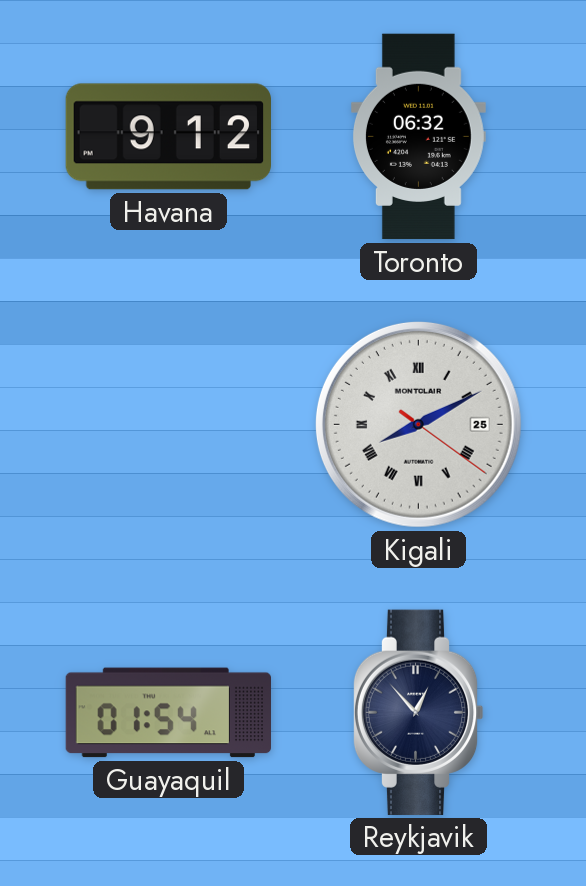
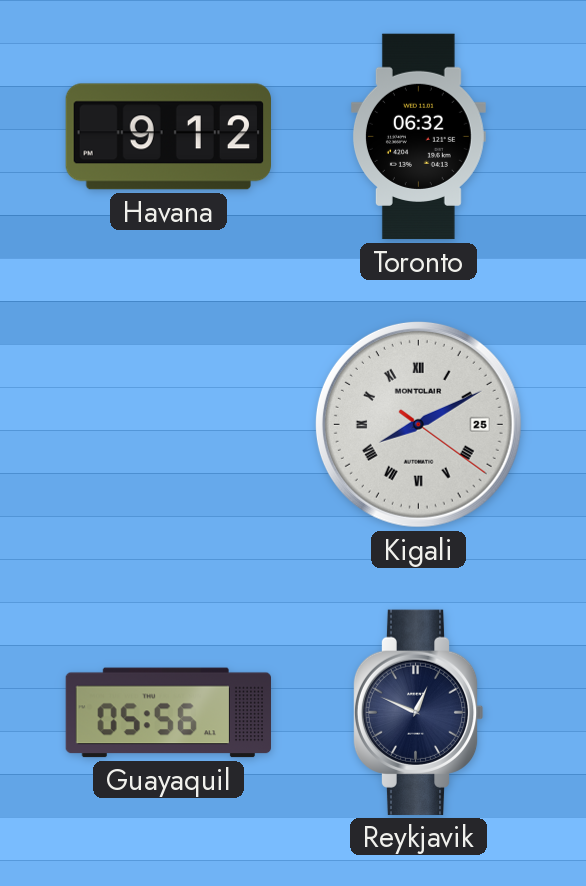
Guayaquil: 01:54 -> 05:56 (169, 713)
Reykjavik: 12:53 -> 12:49 (418, 712)
